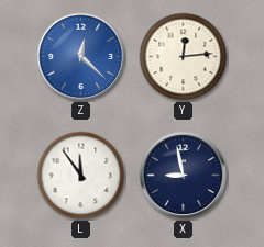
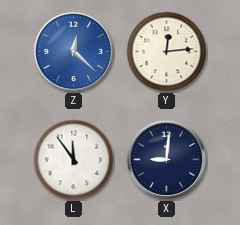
X: 8:58 -> 9:01 (167, 160)
